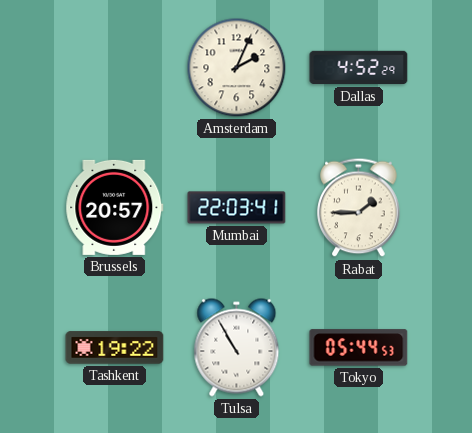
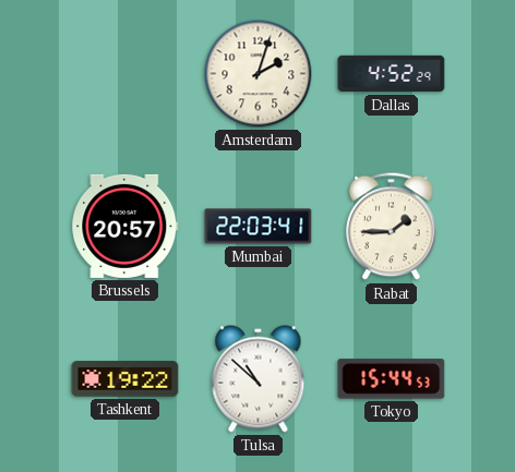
Amsterdam: 2:04 -> 2:03 (259, 74)
Tulsa: 10:55 -> 10:52 (259, 379)
Tokyo: 05:44 -> 15:44 (392, 379)
